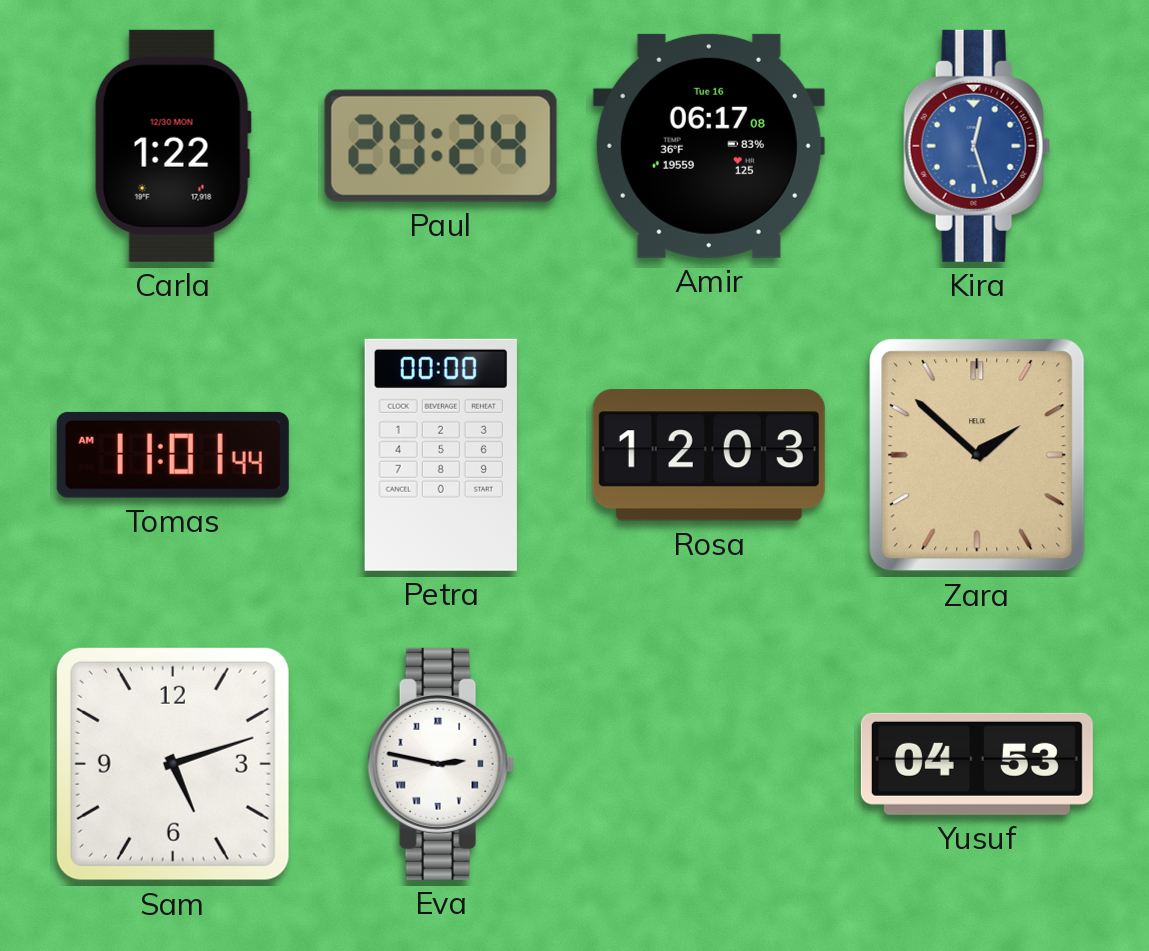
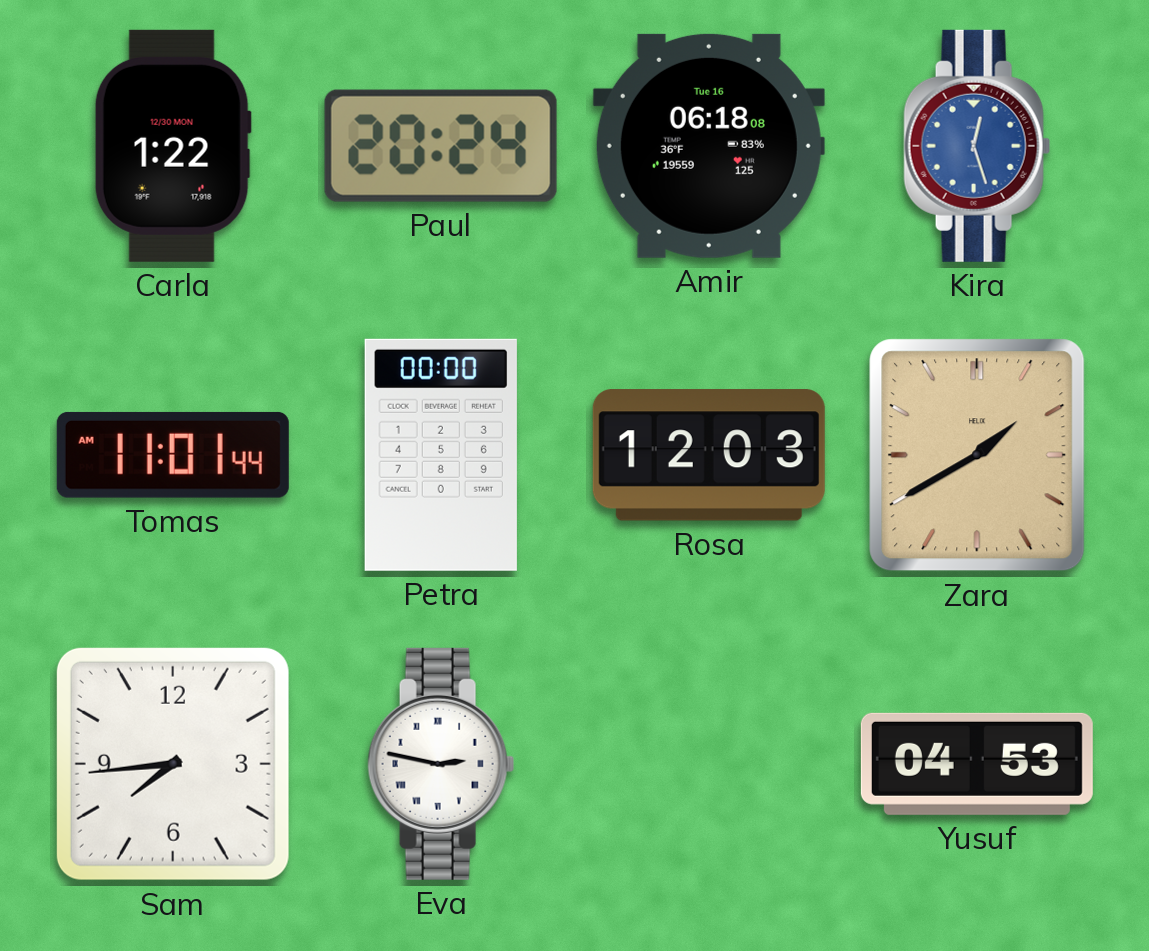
Amir: 06:17 -> 06:18 (709, 146)
Zara: 1:52 -> 1:40 (977, 455)
Sam: 5:12 -> 7:44 (173, 764)
